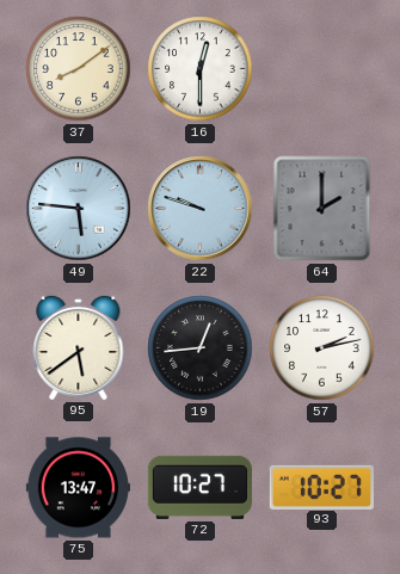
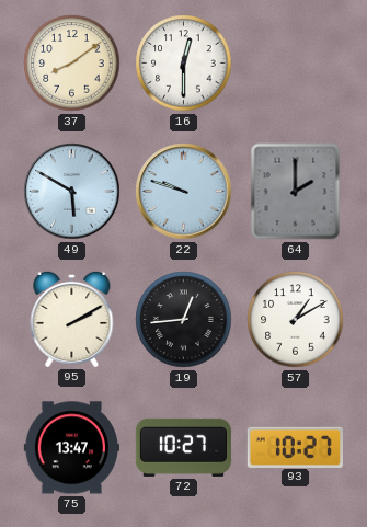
49: 5:46 -> 5:50 (72, 192)
95: 5:39 -> 2:10 (72, 319)
57: 2:13 -> 1:10 (296, 320)
